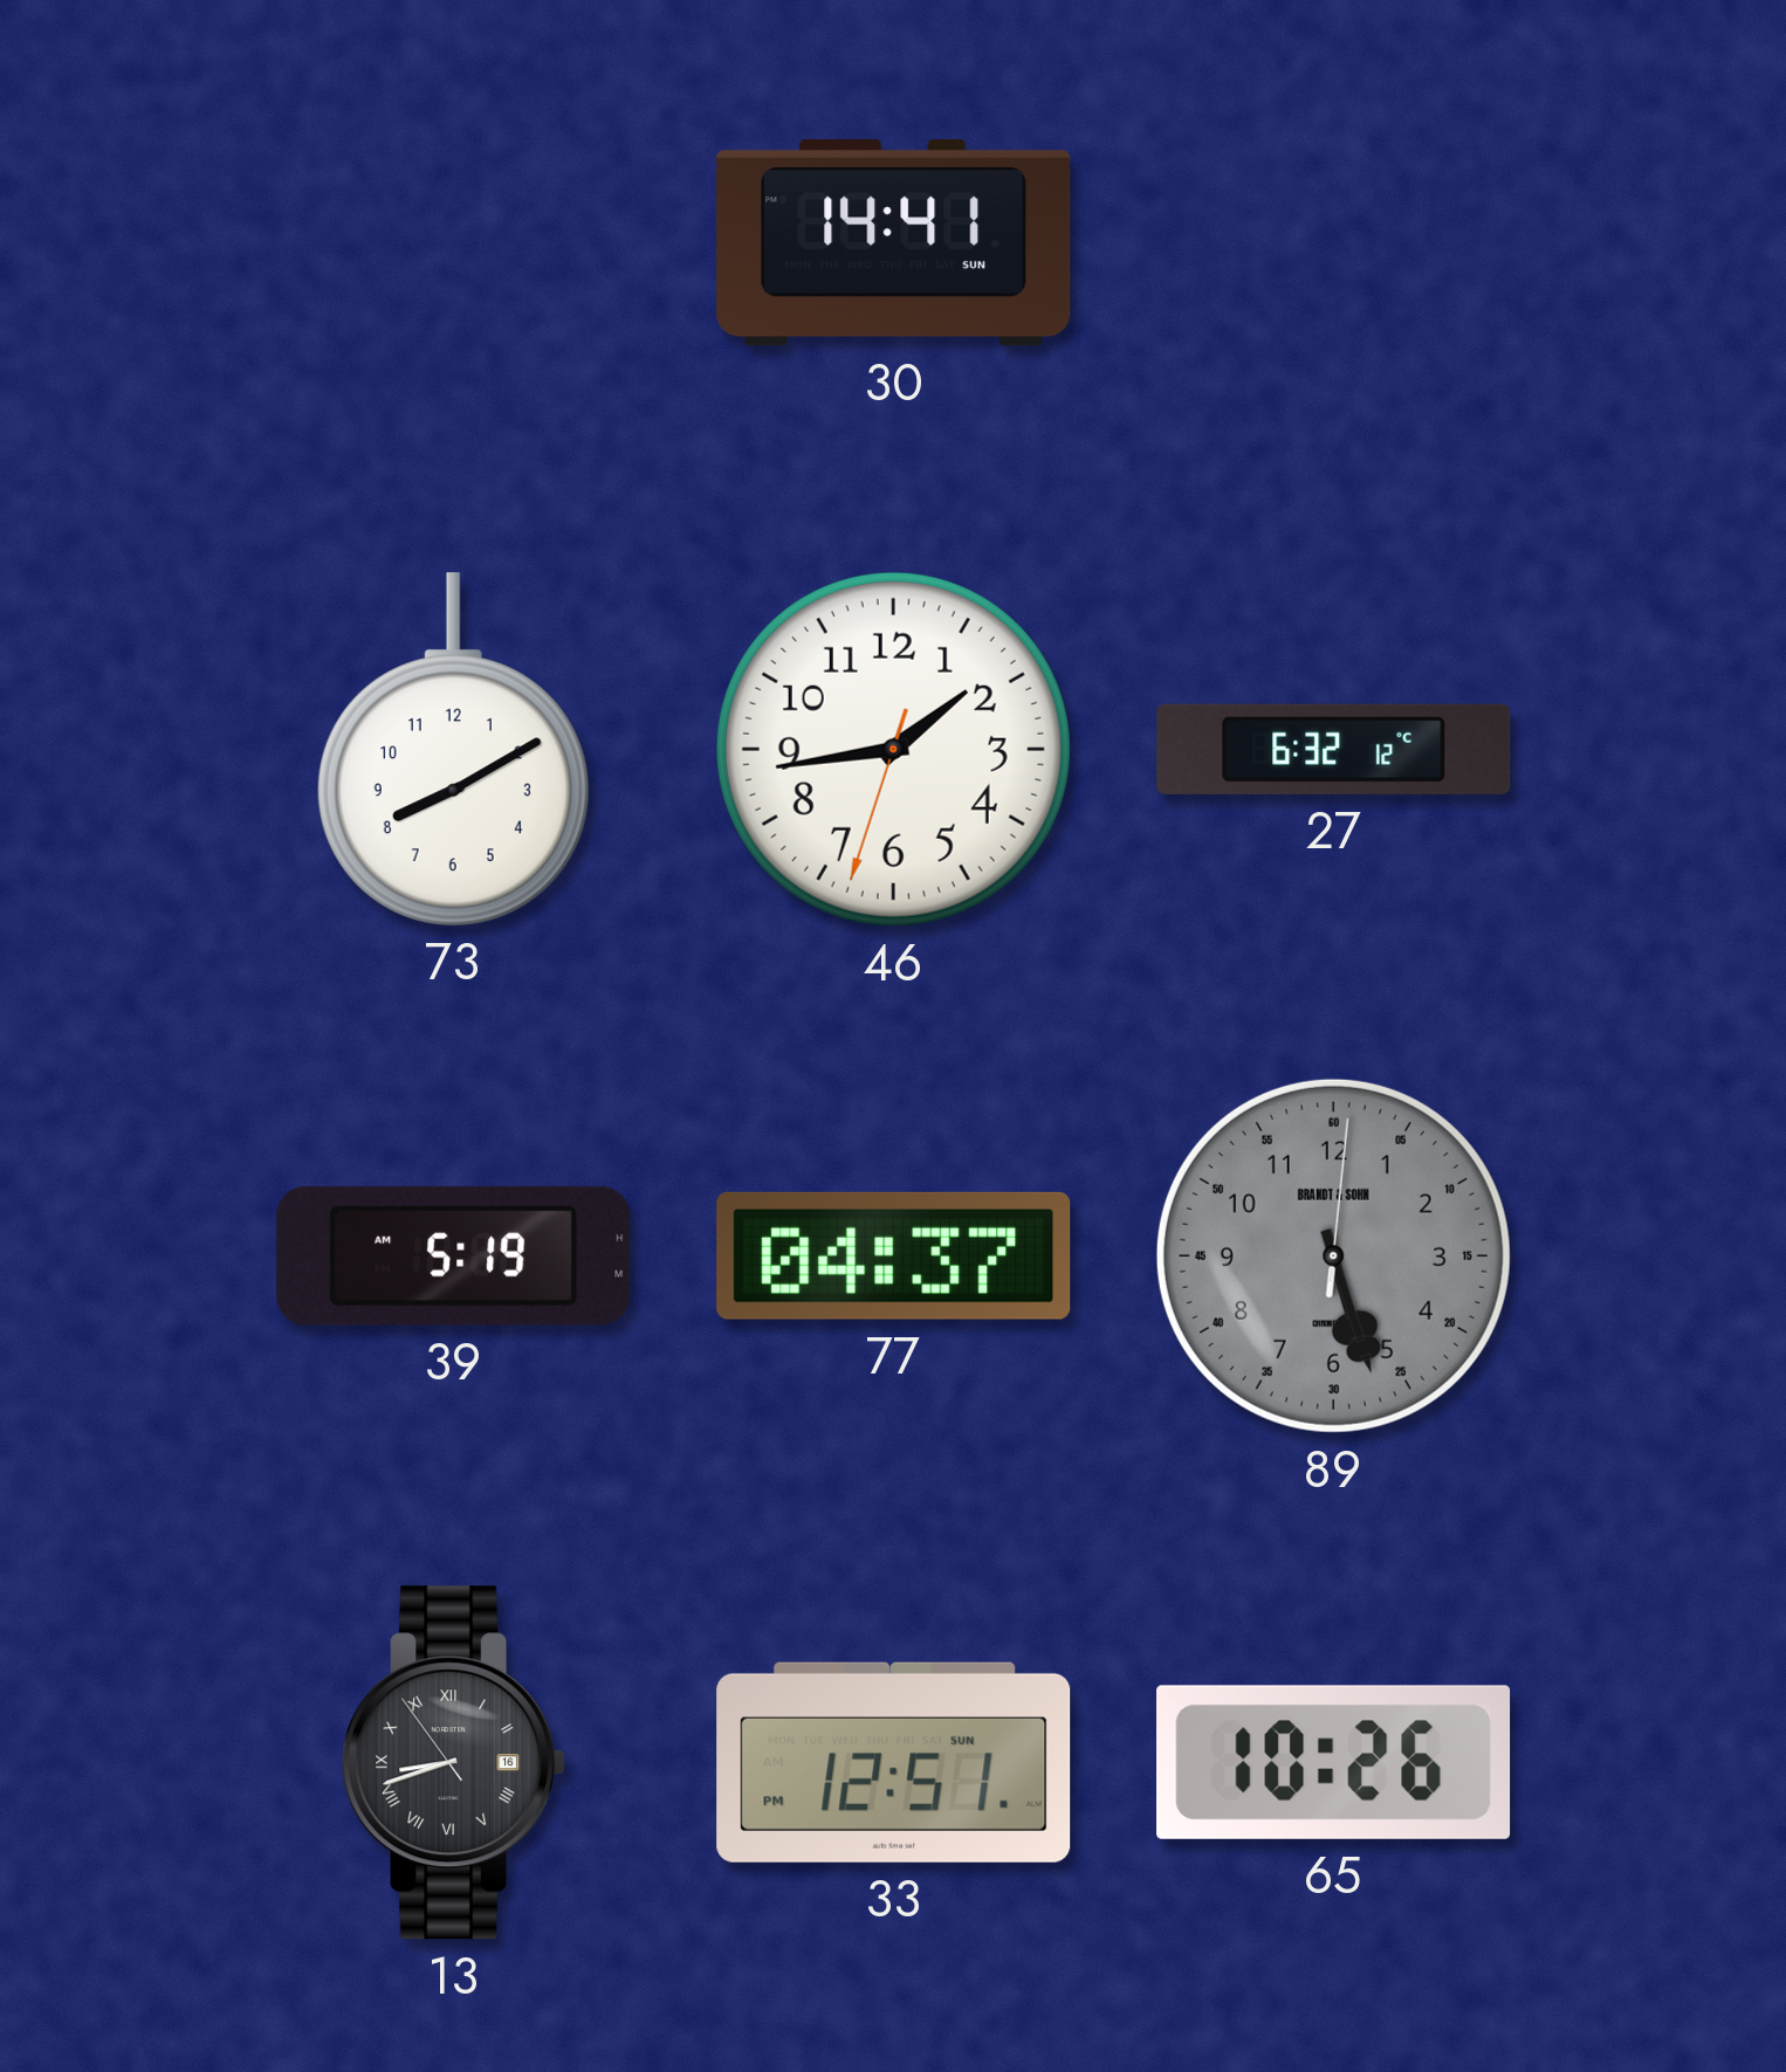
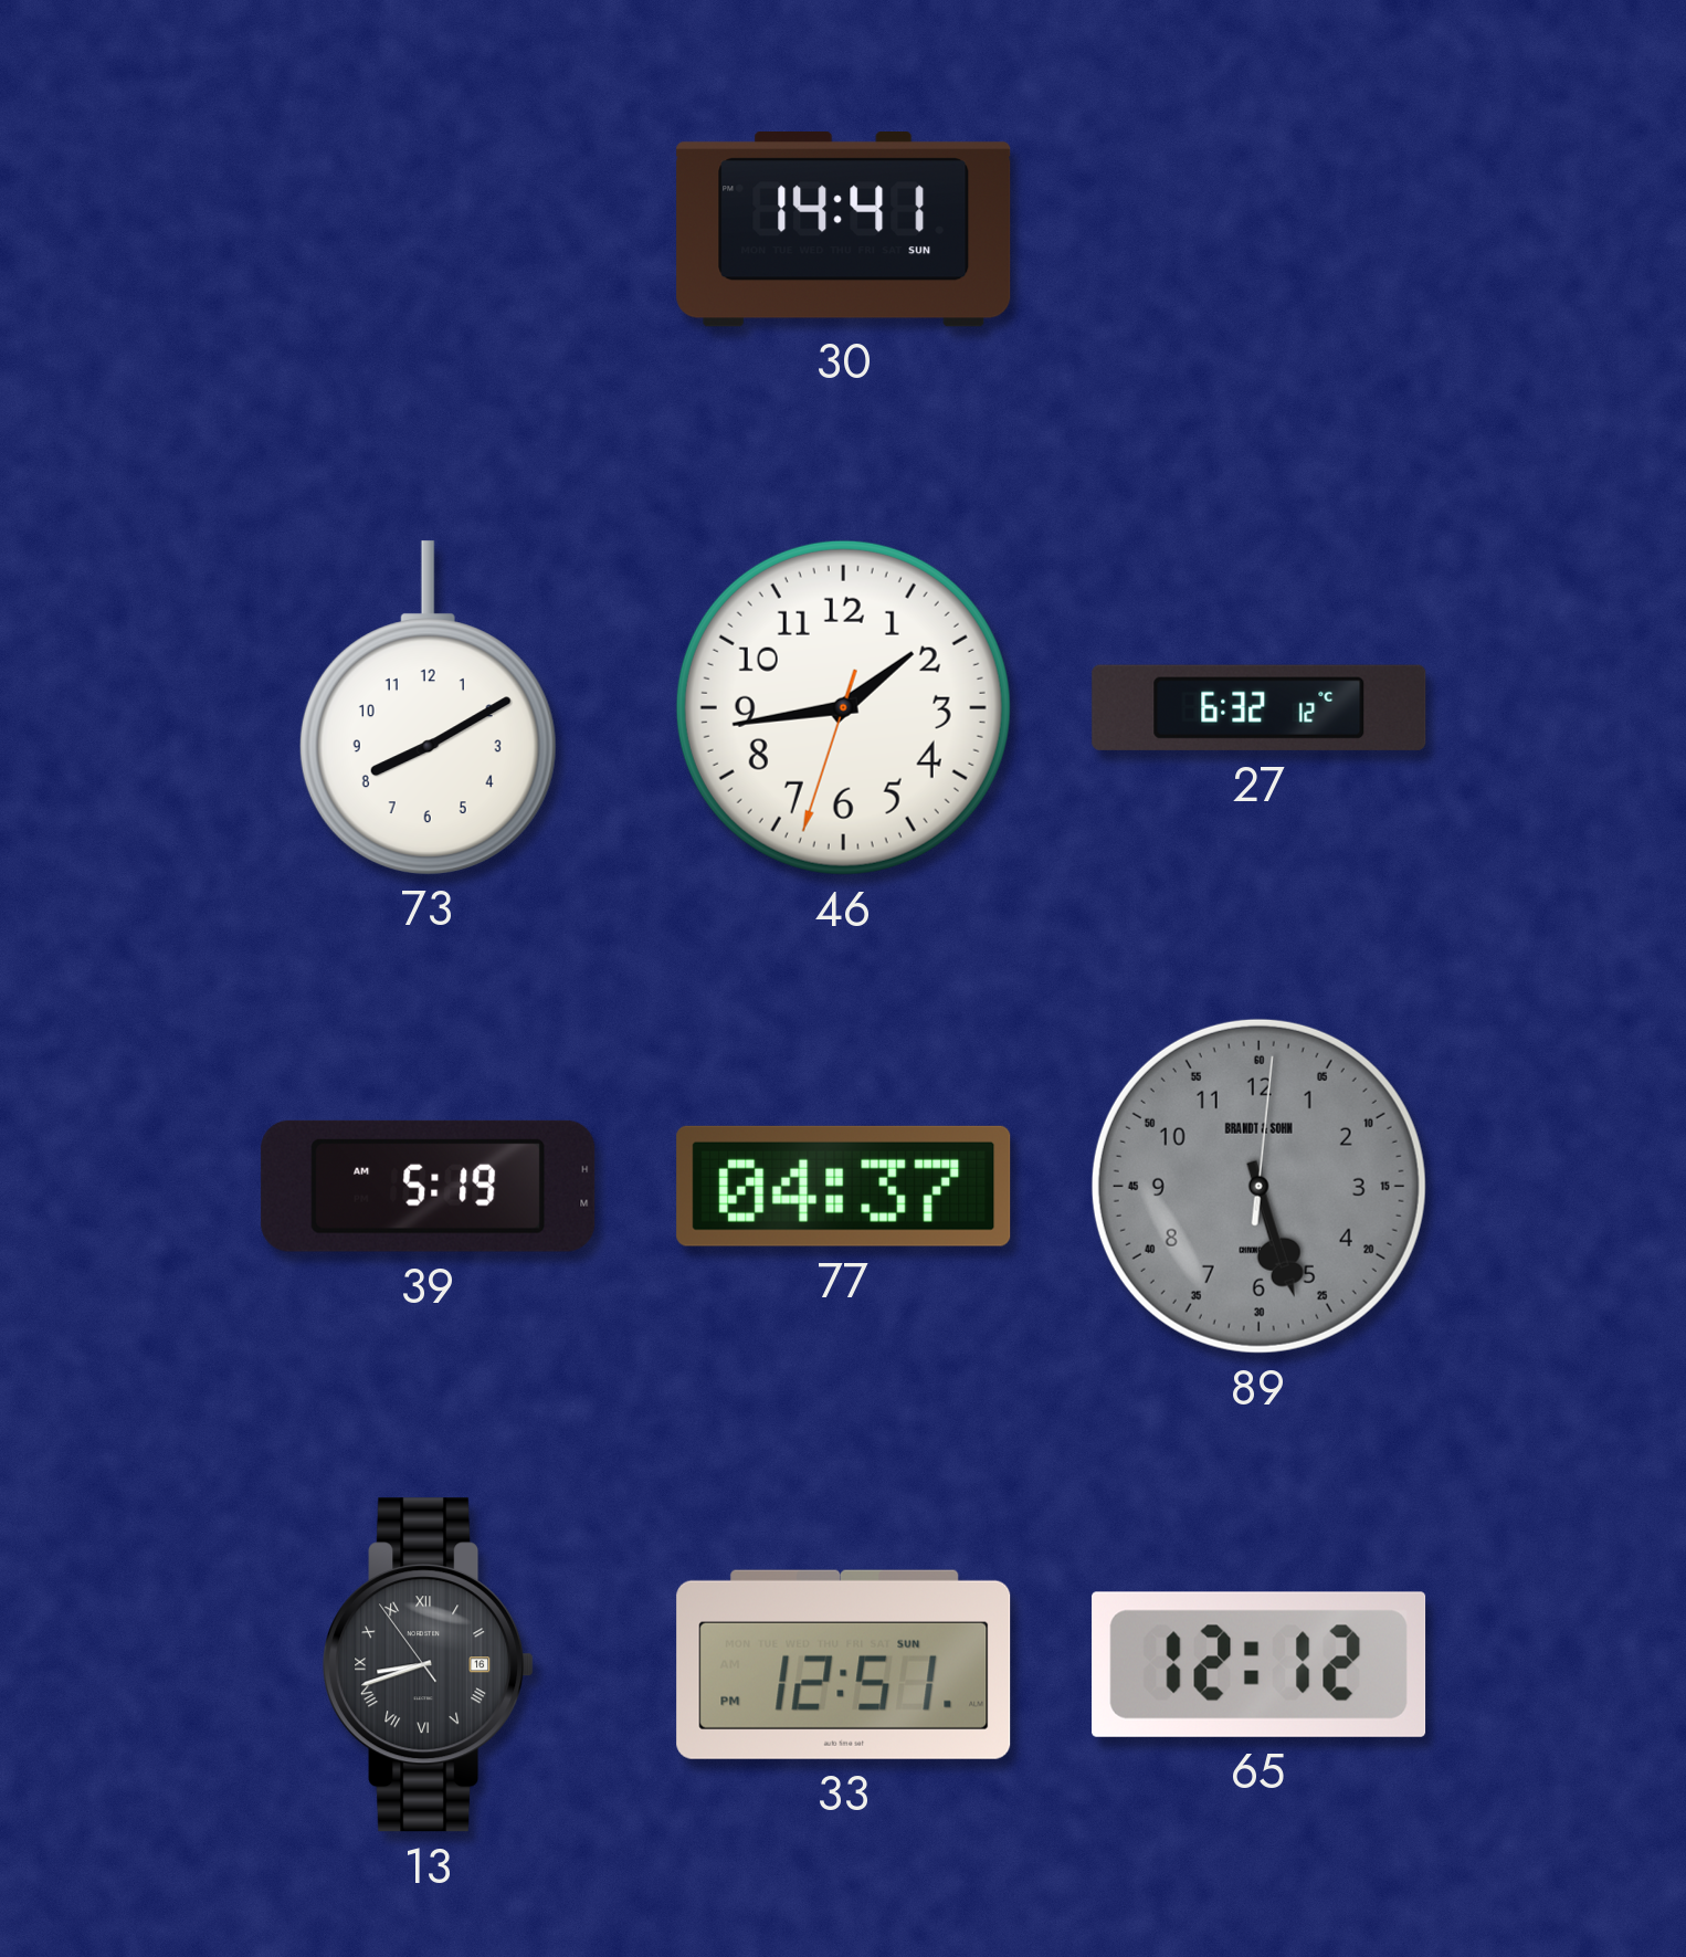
65: 10:26 -> 12:12 (1260, 1664)
